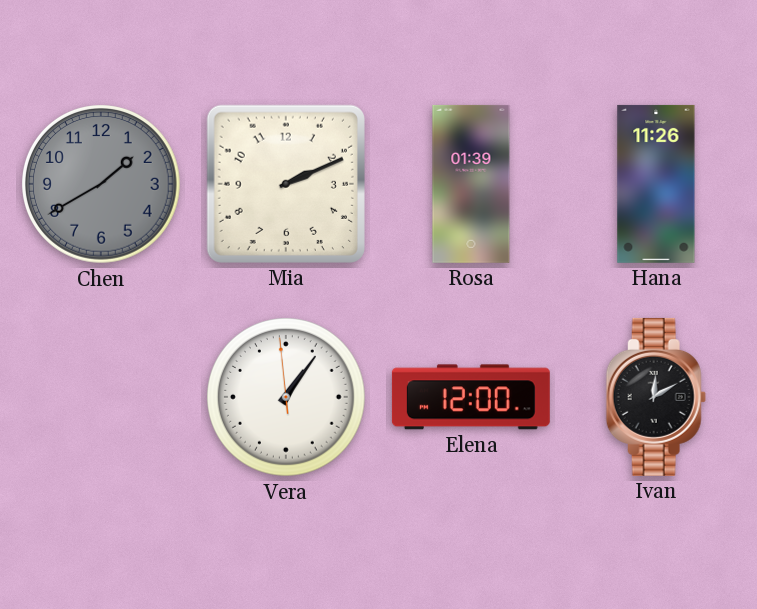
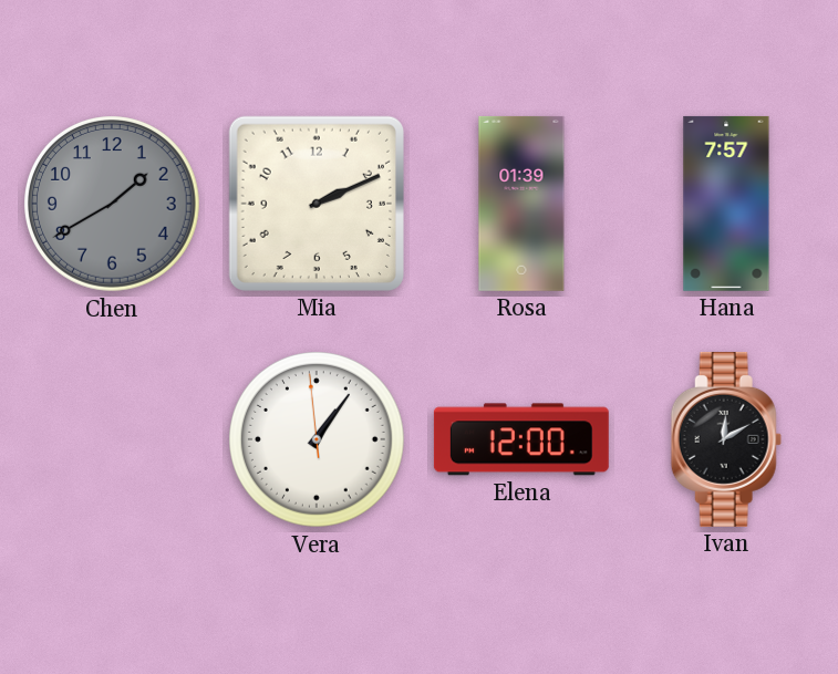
Hana: 11:26 -> 7:57 (726, 204)
